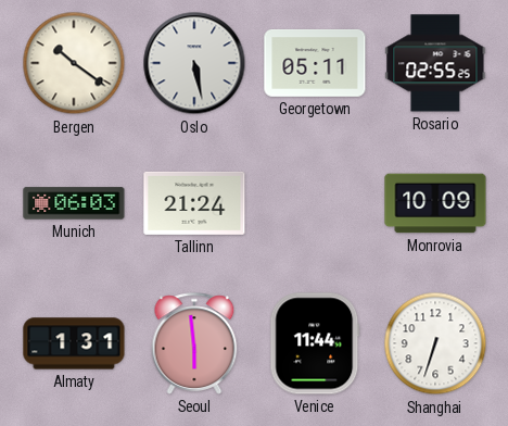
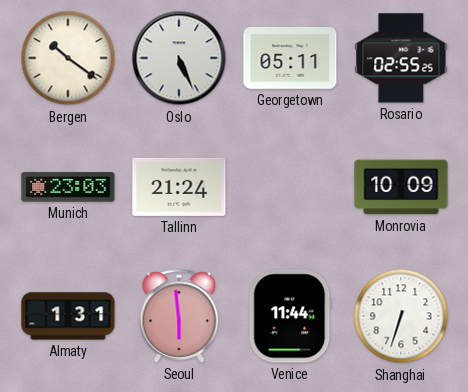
Oslo: 5:28 -> 5:26 (179, 58)
Munich: 06:03 -> 23:03 (68, 187)
